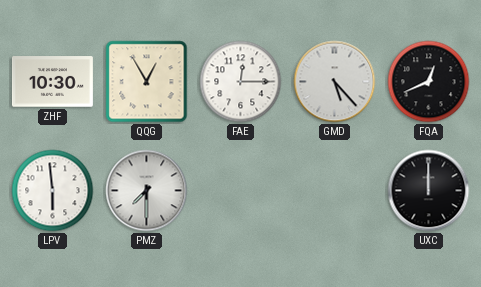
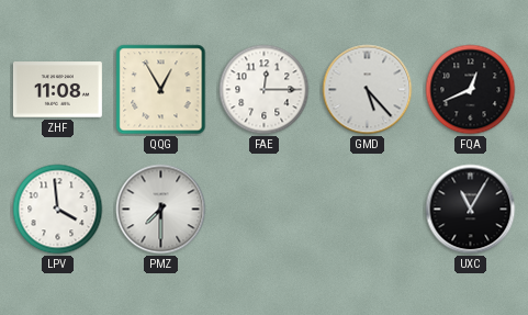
ZHF: 10:30 -> 11:08 (57, 90)
LPV: 5:59 -> 3:59 (58, 210)
UXC: 12:00 -> 11:05 (471, 210)
